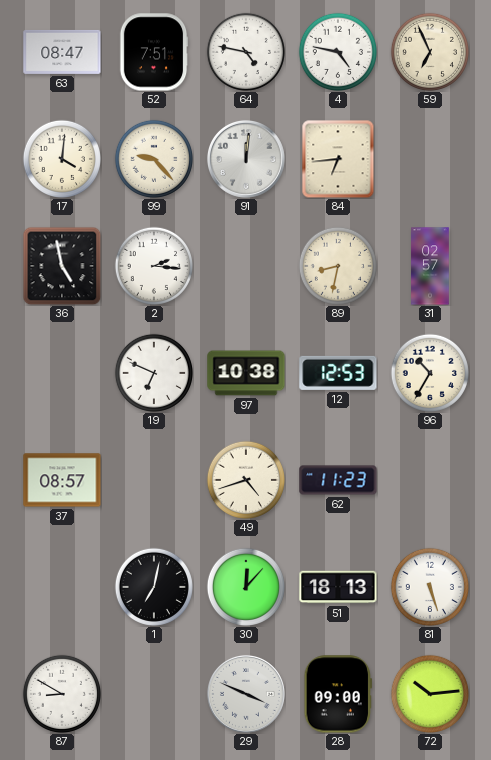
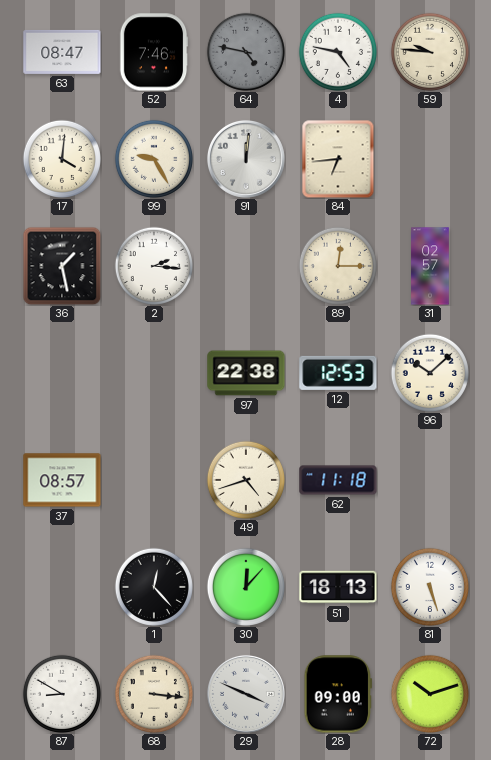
52: 7:51 -> 7:46 (154, 52)
64 dial: white -> grey (246, 52)
59: 6:56 -> 9:46 (430, 52)
99: 9:23 -> 9:25 (154, 159)
36: 4:58 -> 1:28 (62, 266)
89: 8:32 -> 12:15 (338, 266)
19: 6:49 -> none (154, 373)
97: 10:38 -> 22:38 (246, 373)
96: 10:35 -> 10:08 (430, 373)
62: 11:23 -> 11:18 (338, 480)
1: 7:02 -> 12:23 (154, 587)
68: none -> 3:16 (154, 694)
72: 10:14 -> 10:12 (430, 694)
